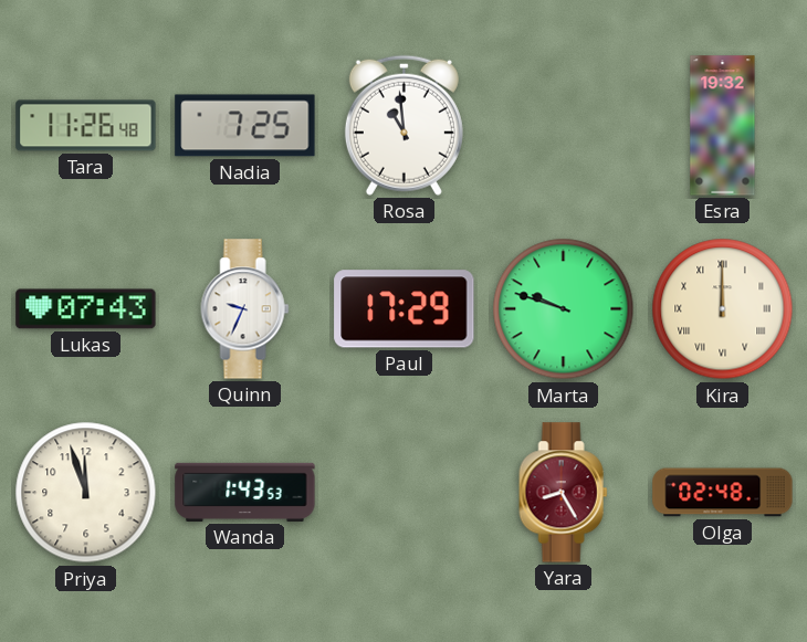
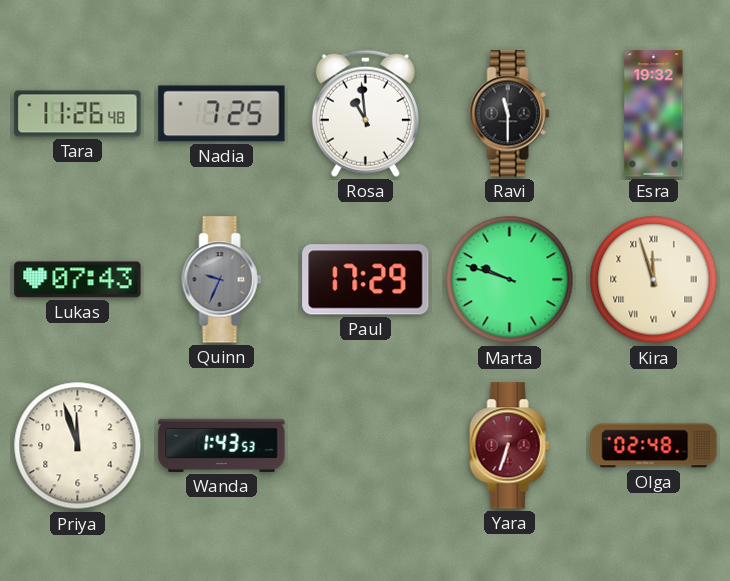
Ravi: none -> 11:30 (510, 114)
Quinn dial: white -> grey (222, 280)
Kira: 12:00 -> 11:57 (654, 280)
Yara: 8:25 -> 6:33 (510, 446)
